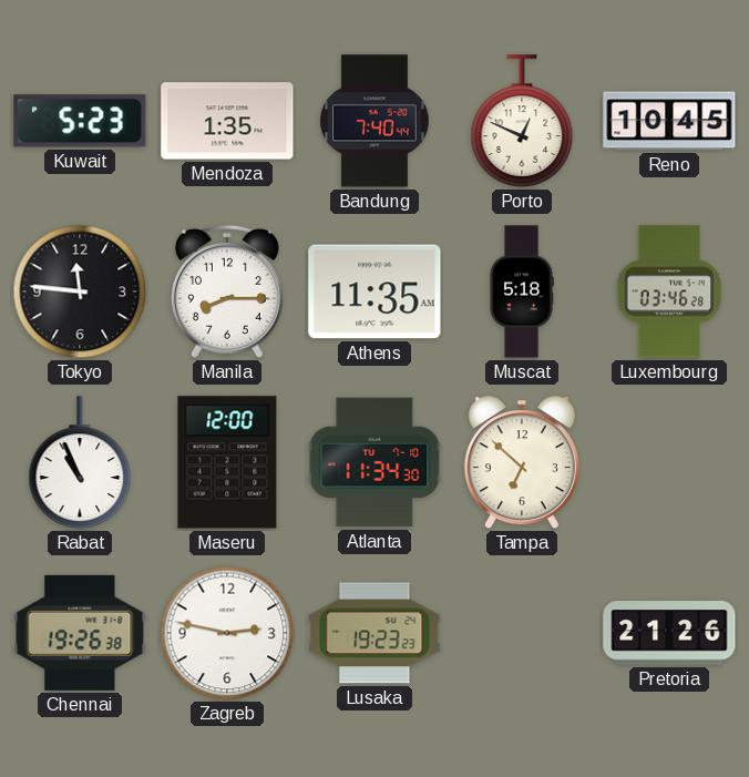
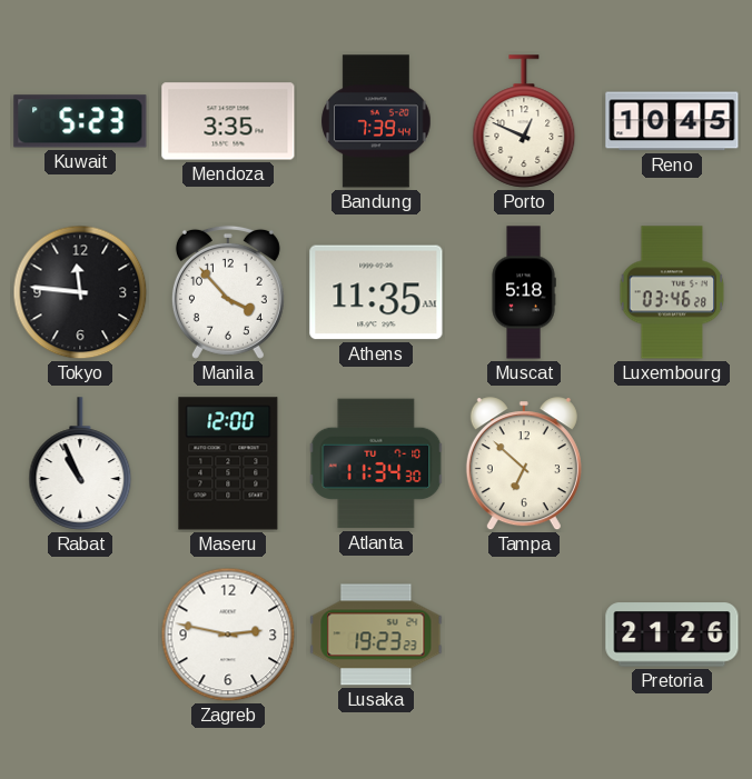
Mendoza: 1:35 -> 3:35 (228, 121)
Bandung: 7:40 -> 7:39 (376, 121)
Manila: 8:15 -> 3:53 (228, 292)
Chennai: 19:26 -> none (80, 633)
